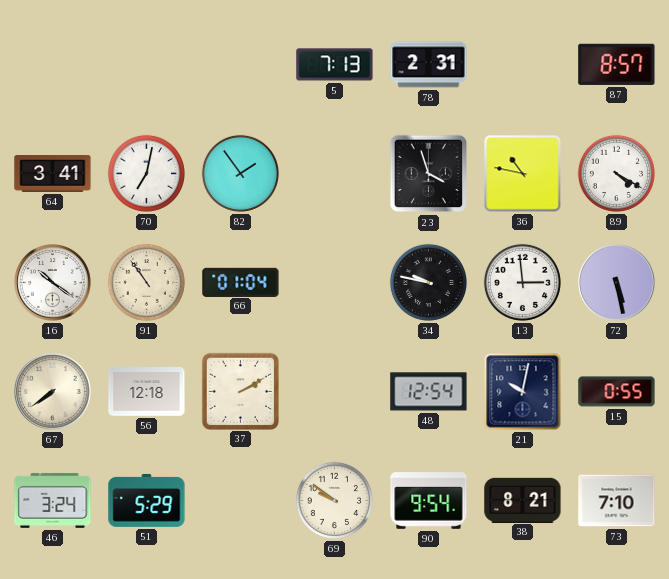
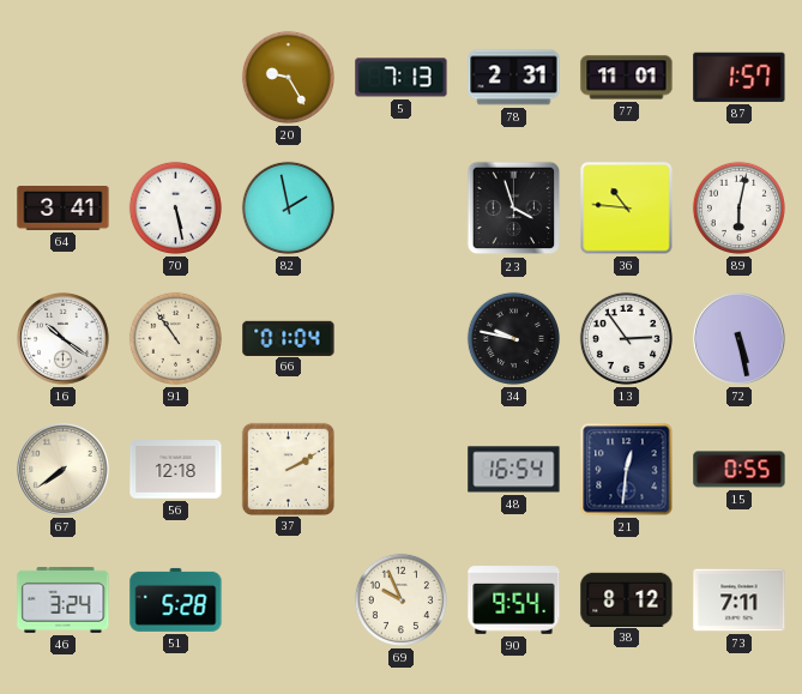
20: none -> 9:25 (288, 77)
77: none -> 11:01 (627, 78)
87: 8:57 -> 1:57 (740, 77)
70: 7:02 -> 5:28 (175, 207)
82: 1:54 -> 1:58 (288, 207)
36: 10:47 -> 10:46 (627, 209)
89: 4:20 -> 6:02 (738, 207)
13: 2:59 -> 2:54 (626, 338)
48: 12:54 -> 16:54 (514, 470)
21: 10:02 -> 12:31 (627, 470)
51: 5:29 -> 5:28 (176, 599)
69: 9:51 -> 9:56 (400, 599)
38: 8:21 -> 8:12 (627, 599)
73: 7:10 -> 7:11 (740, 601)
